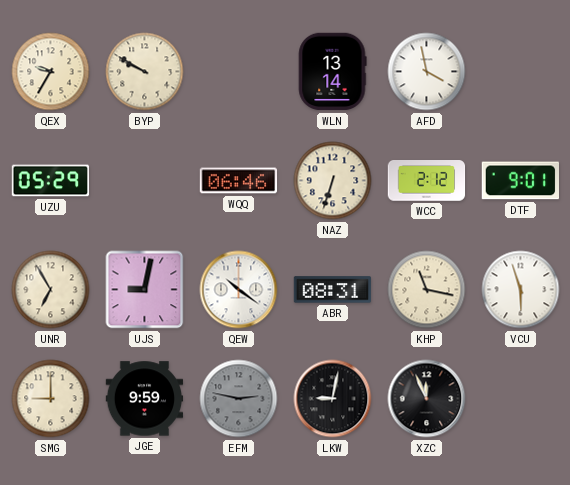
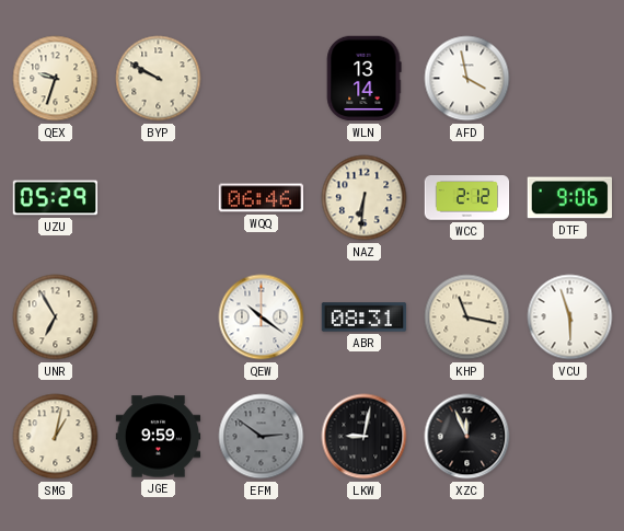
QEX: 9:35 -> 9:33 (56, 79)
NAZ: 6:33 -> 6:31 (365, 198)
DTF: 9:01 -> 9:06 (569, 198)
UJS: 9:02 -> none (145, 290)
SMG: 9:00 -> 1:02 (56, 437)
EFM: 2:47 -> 2:51 (262, 437)
